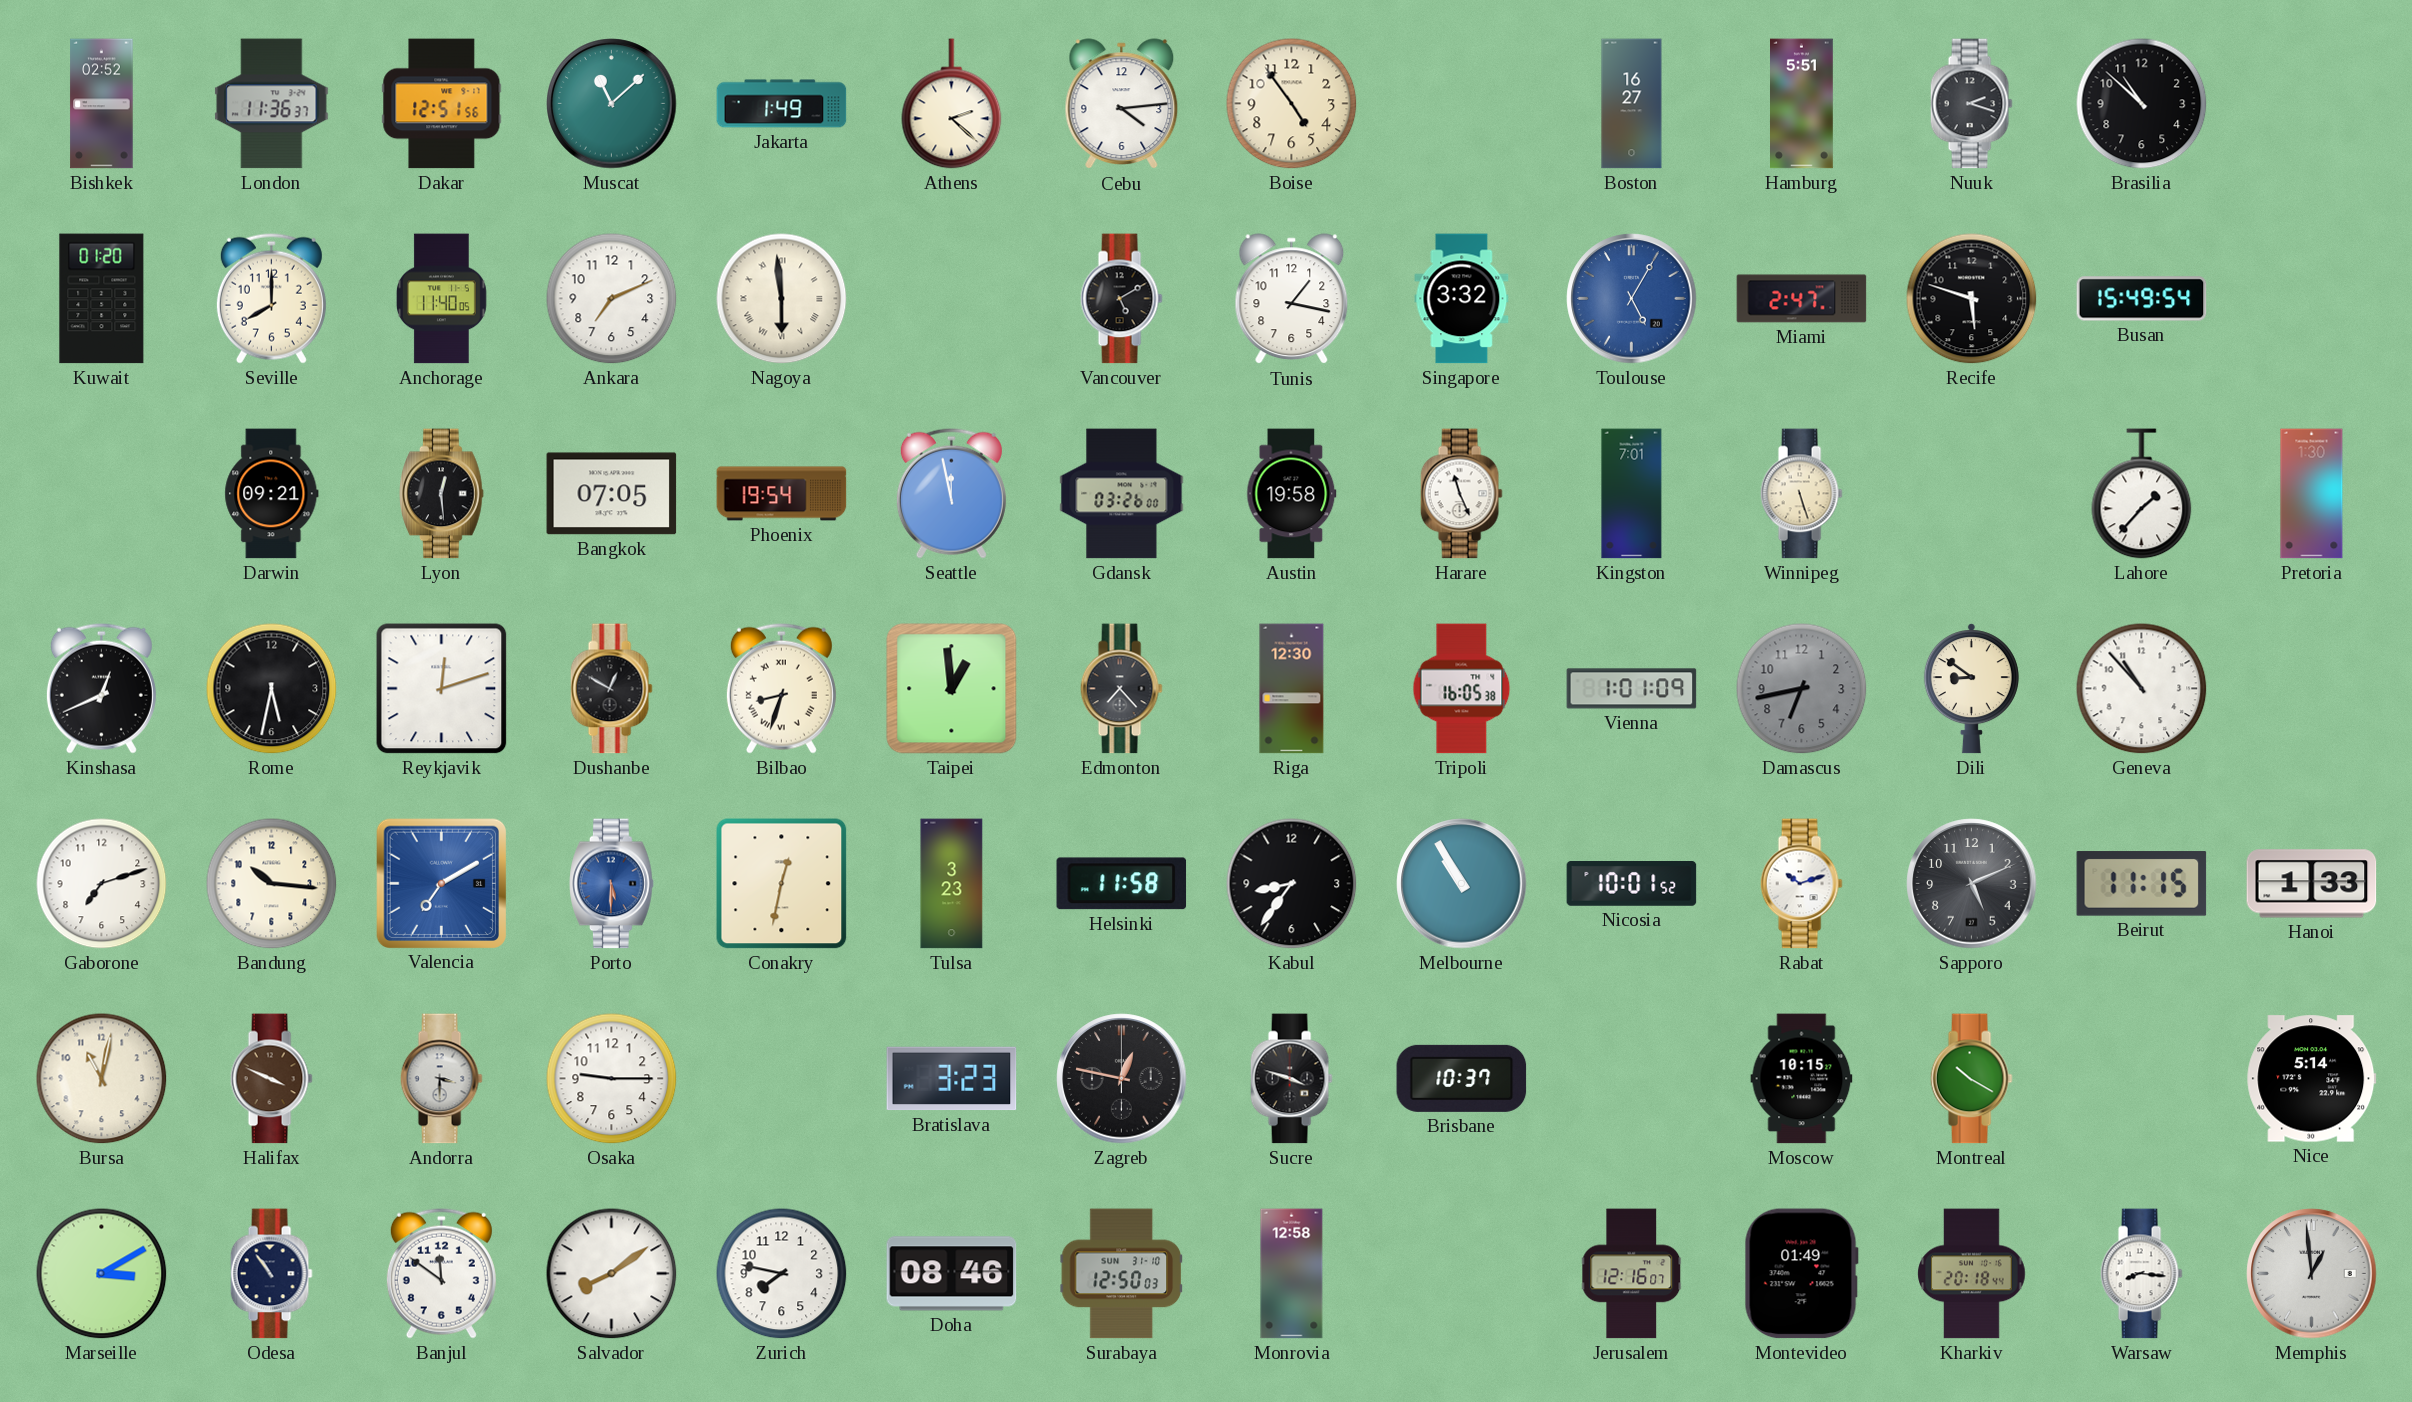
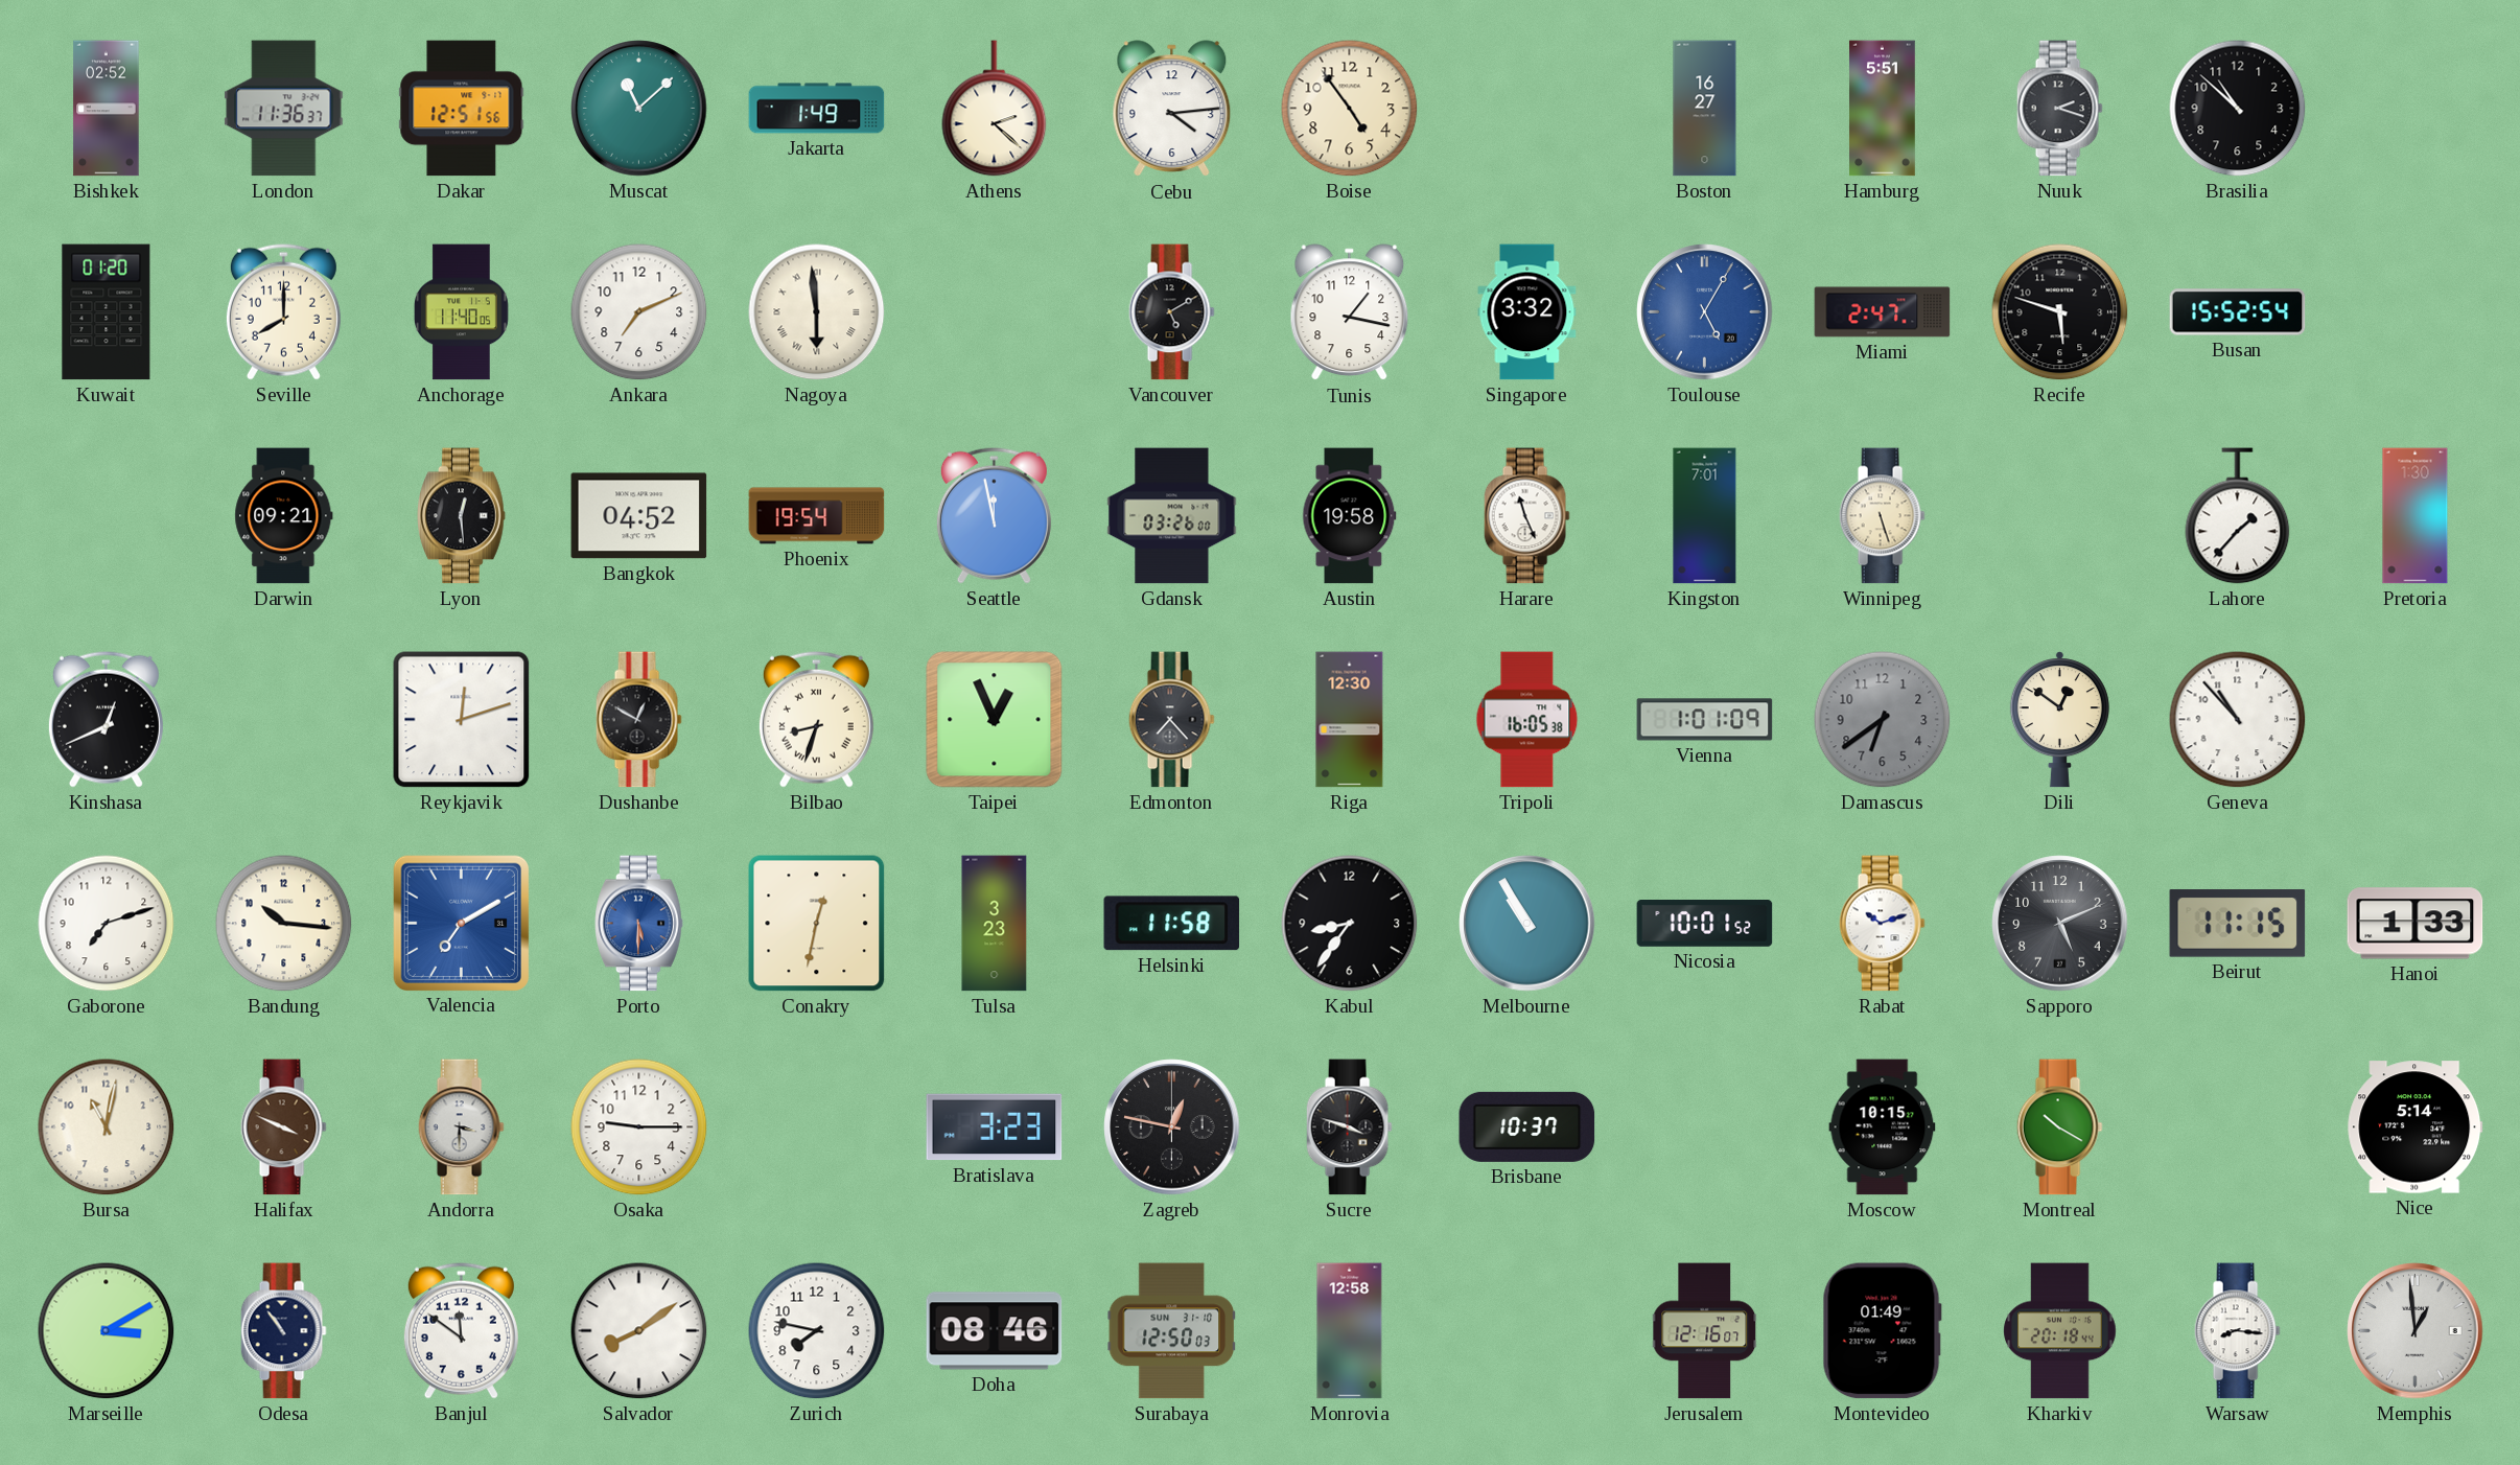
Busan: 15:49 -> 15:52 (2238, 312)
Bangkok: 07:05 -> 04:52 (639, 516)
Rome: 5:32 -> none (272, 689)
Taipei: 12:59 -> 12:56 (995, 720)
Damascus: 6:43 -> 6:39 (1883, 720)
Dili: 8:51 -> 12:51 (2059, 720)
